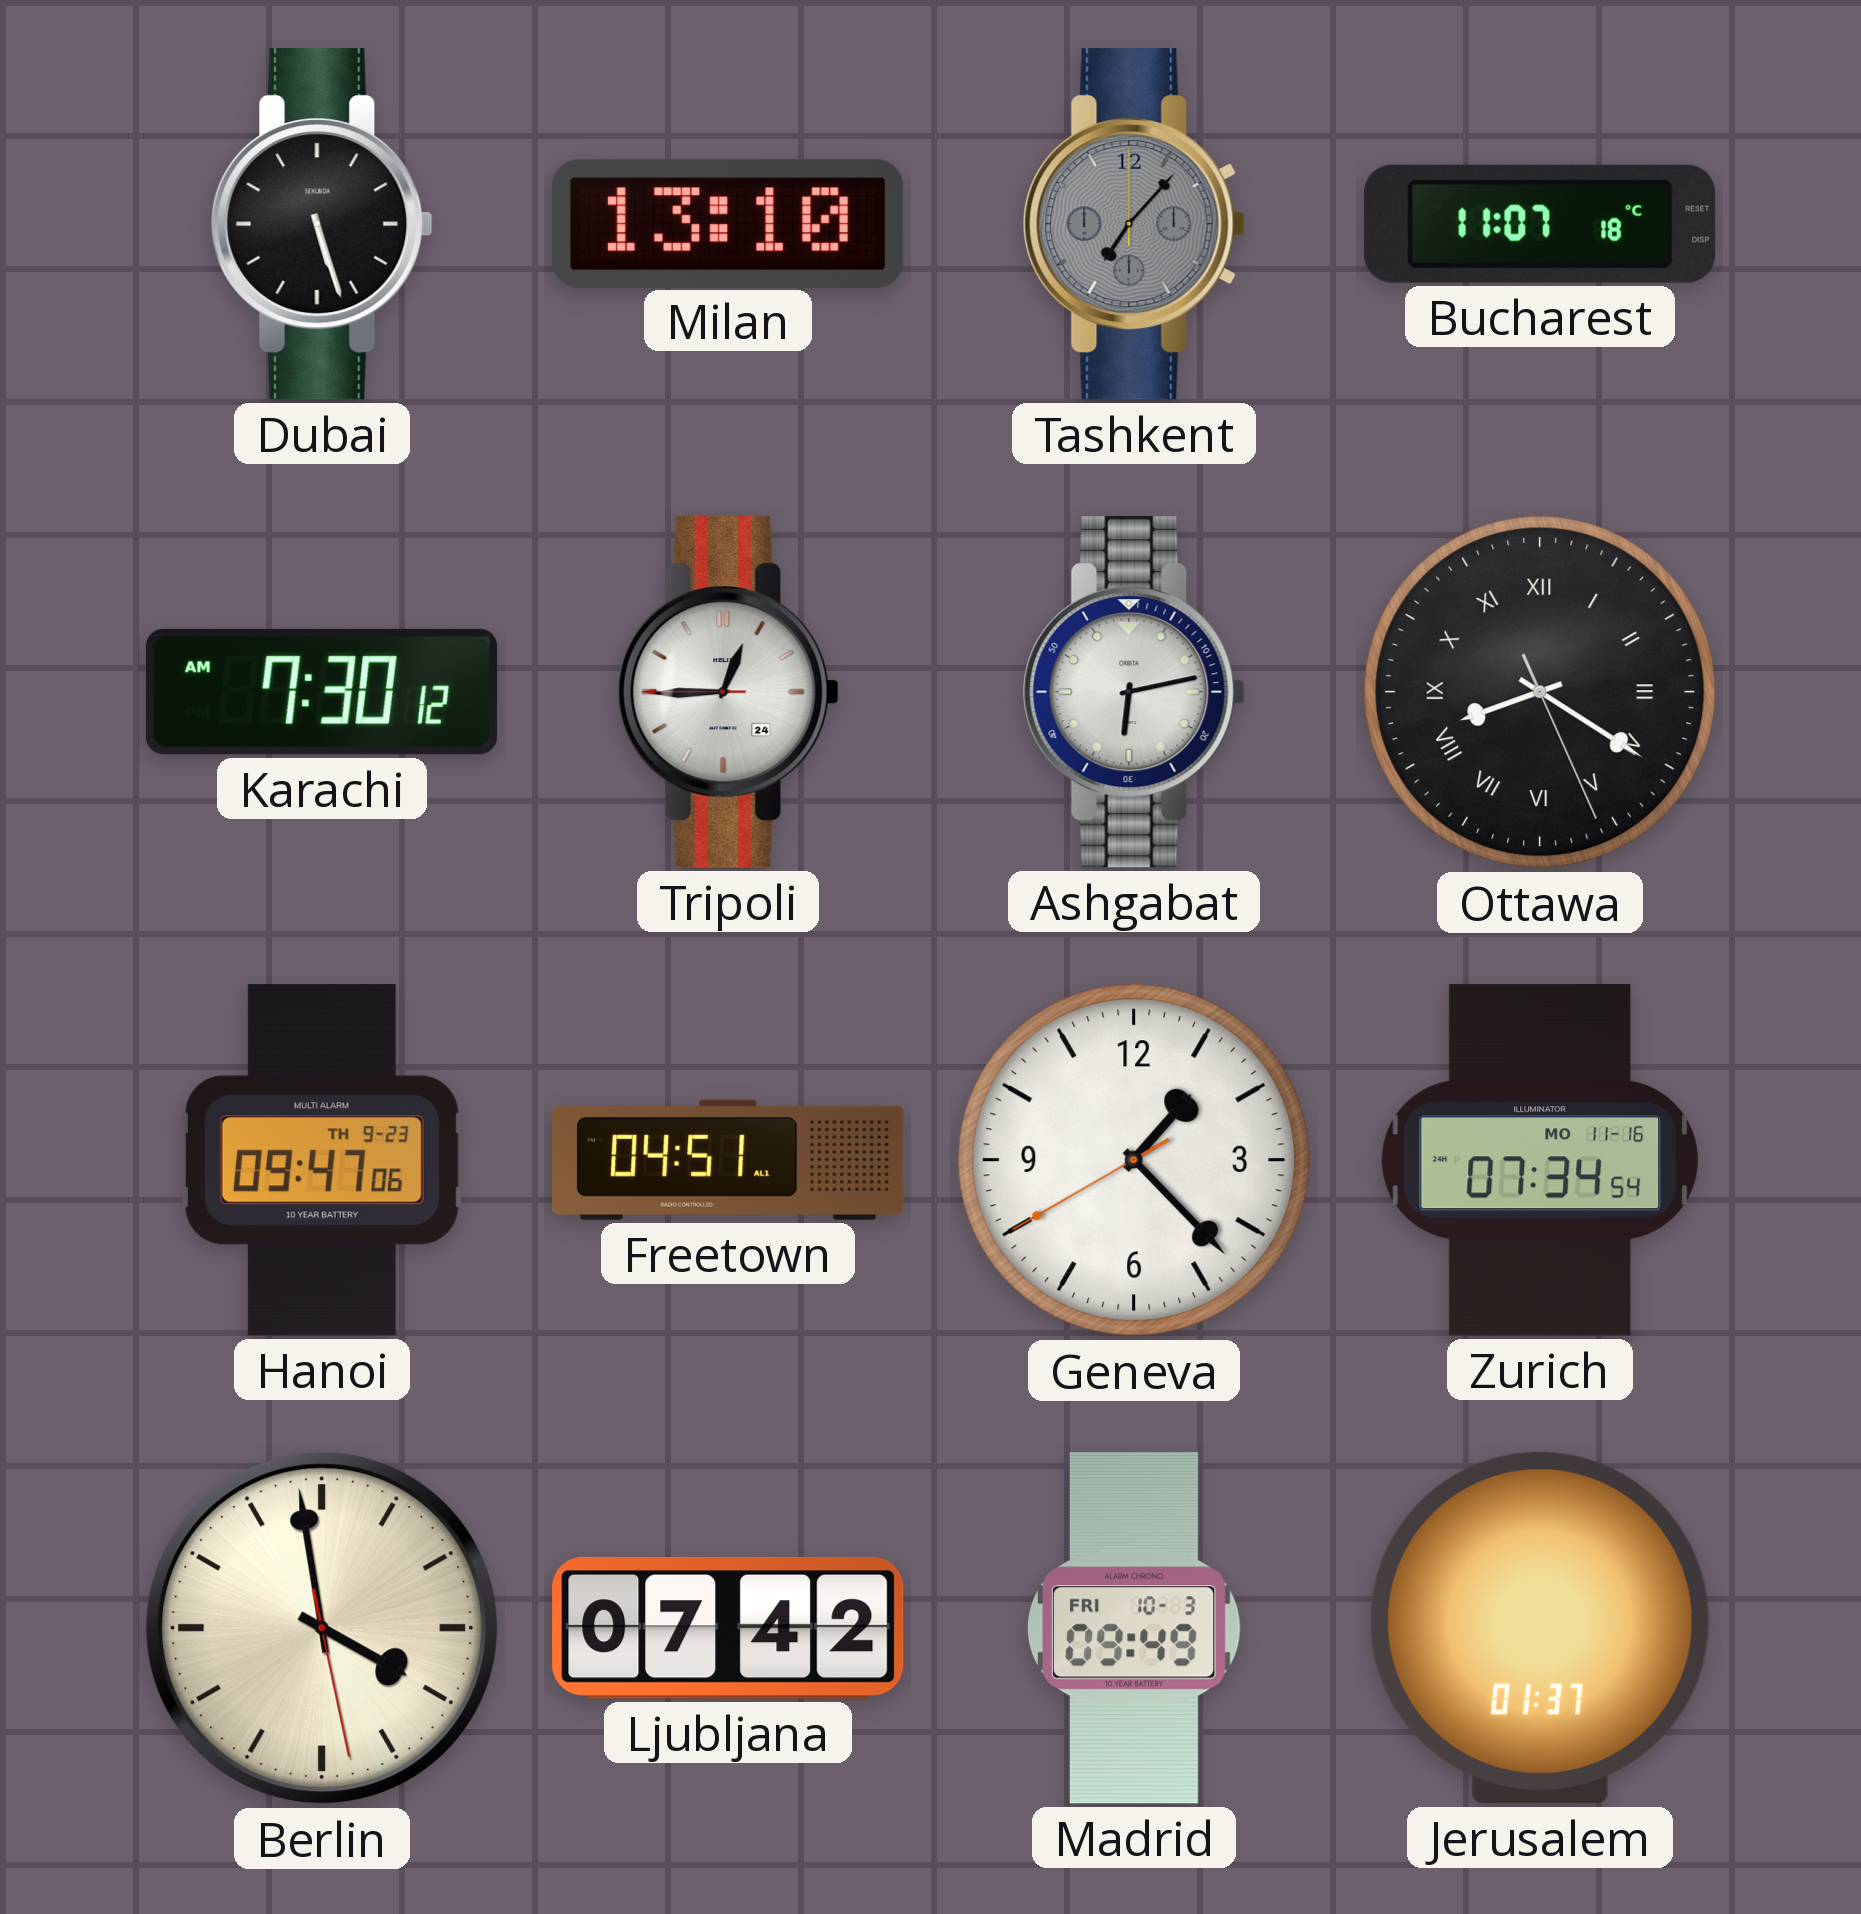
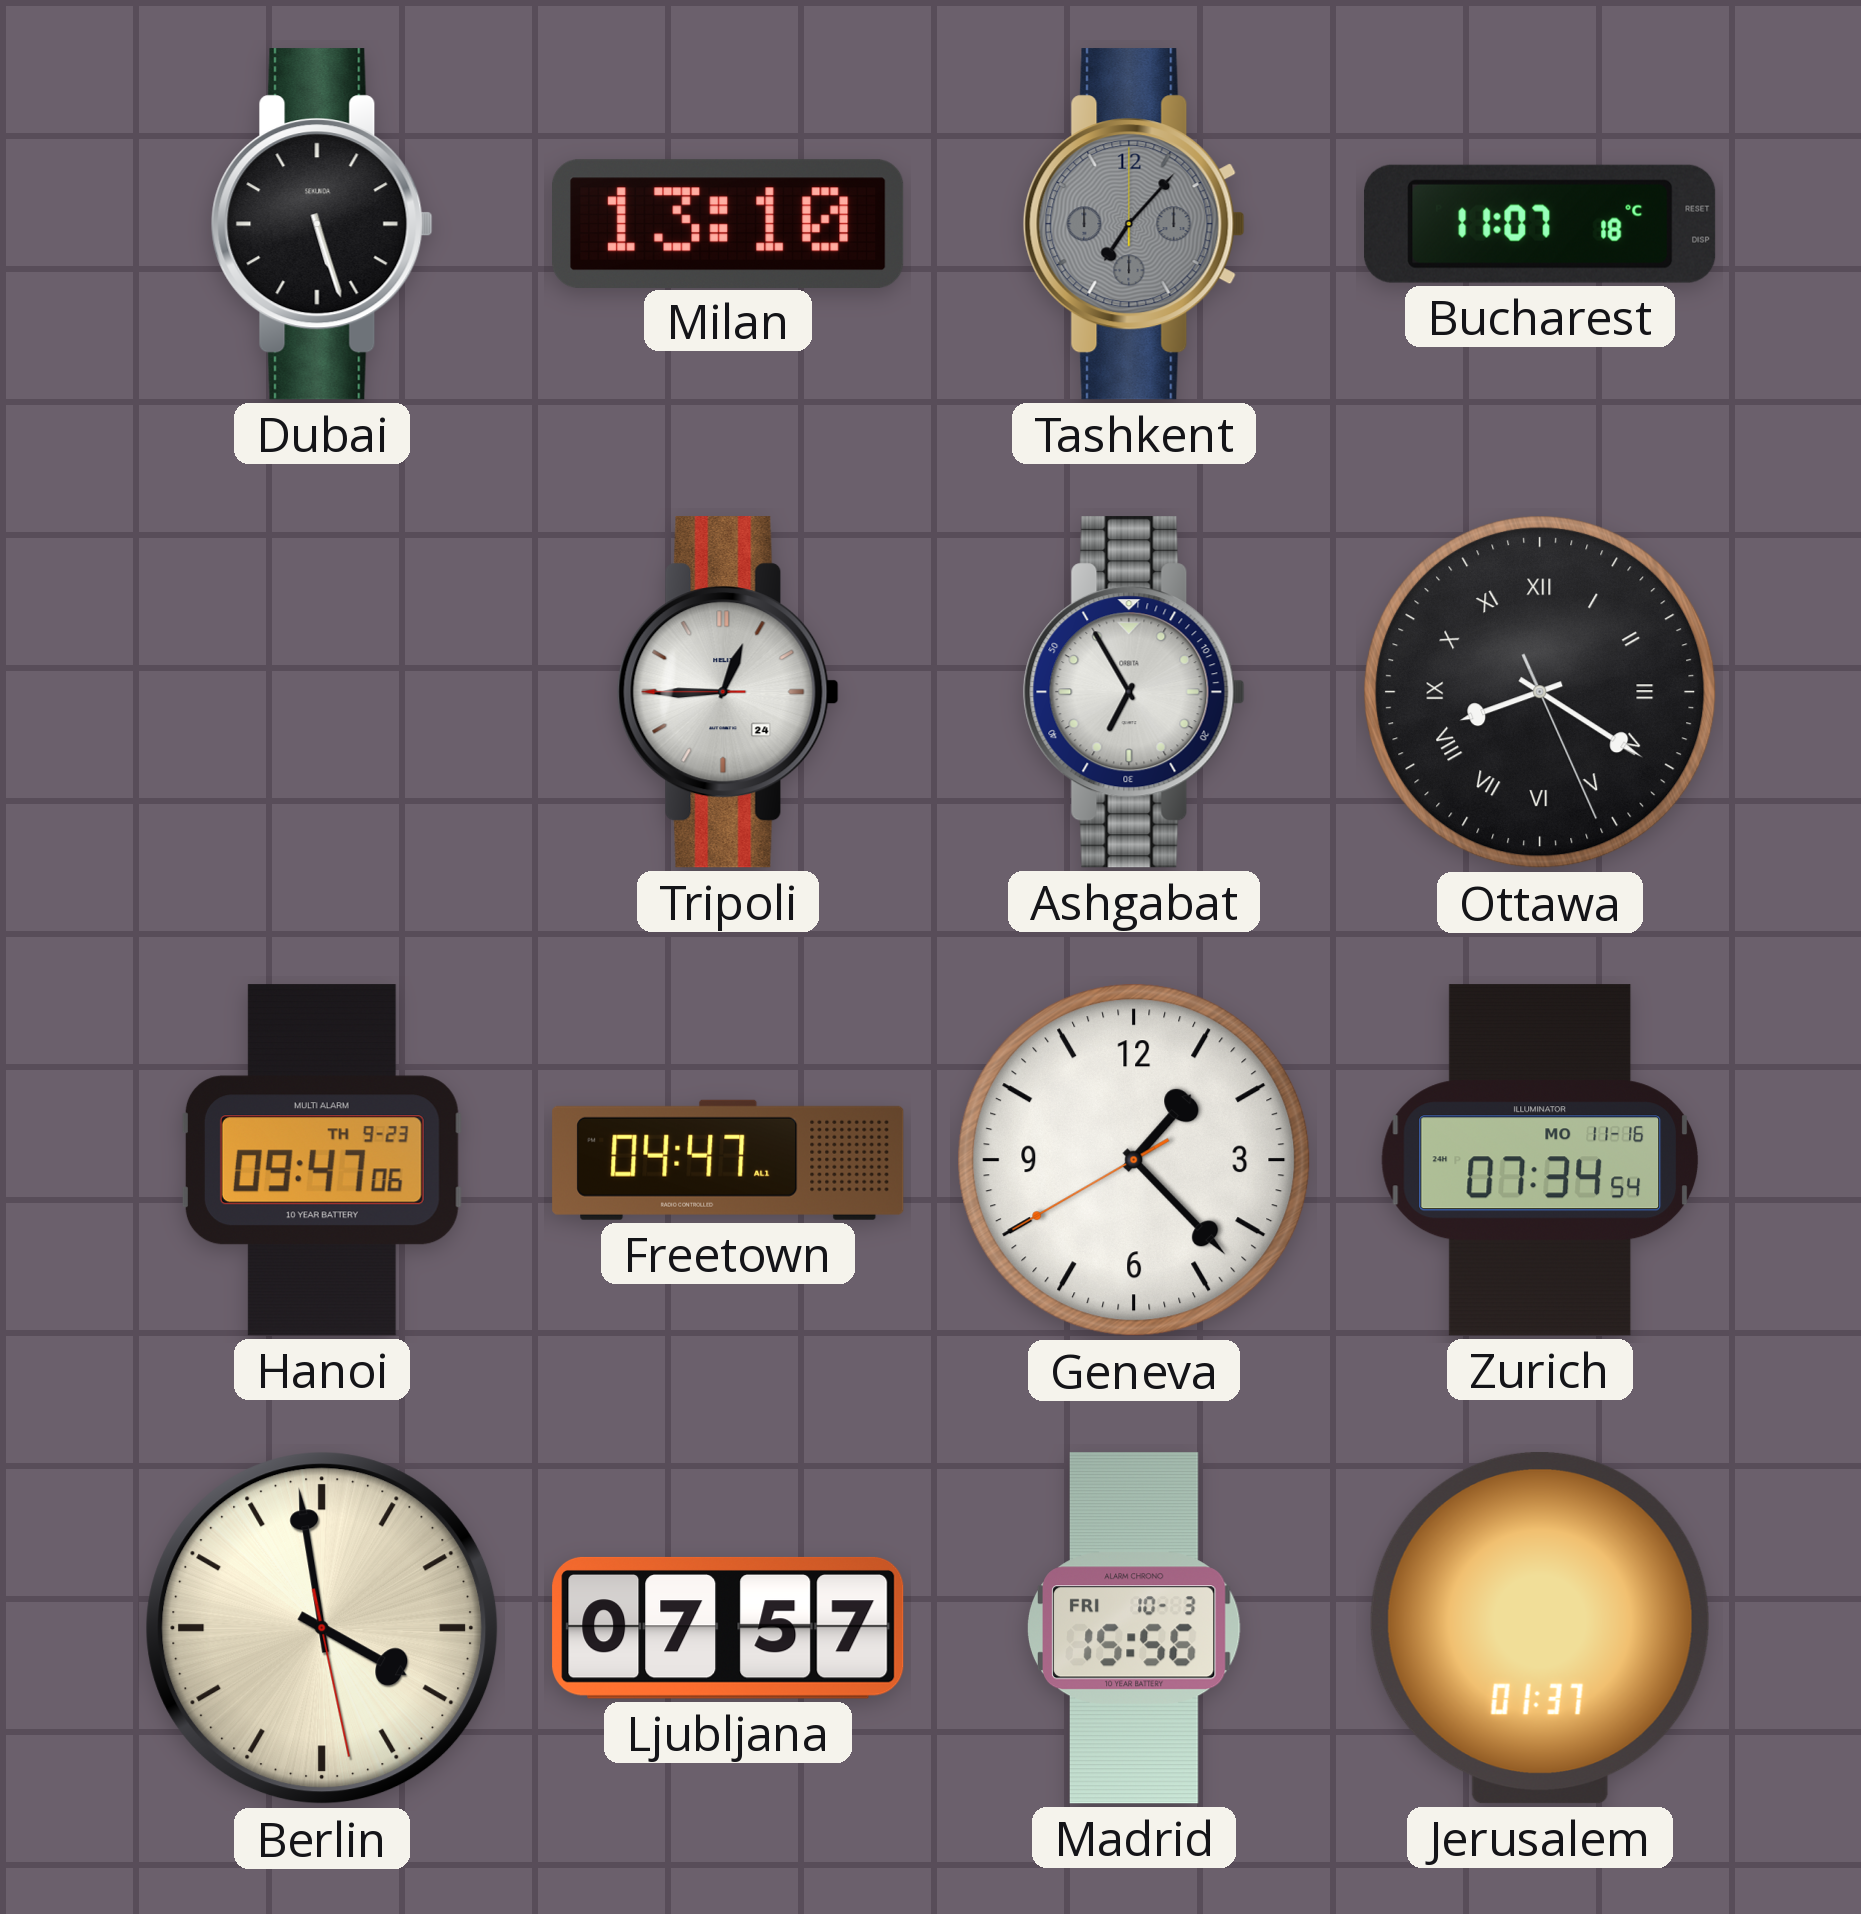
Karachi: 7:30 -> none (322, 692)
Ashgabat: 6:13 -> 6:55 (1134, 692)
Freetown: 04:51 -> 04:47 (728, 1160)
Ljubljana: 07:42 -> 07:57 (728, 1628)
Madrid: 09:49 -> 15:56 (1134, 1628)
